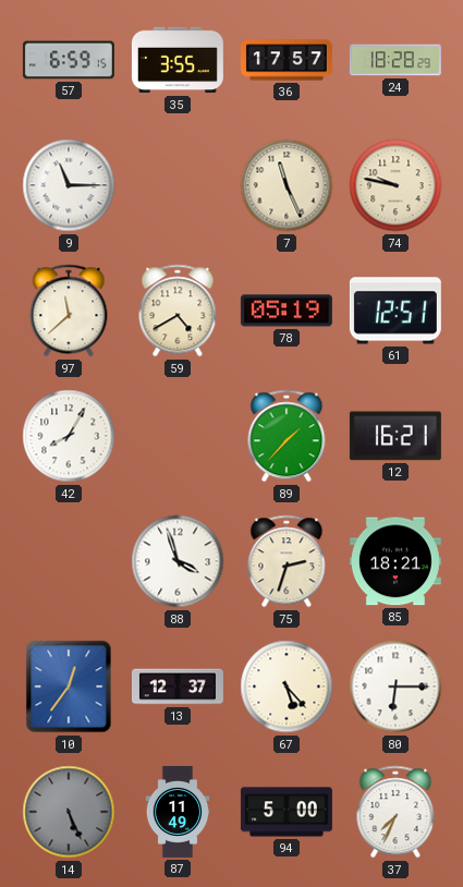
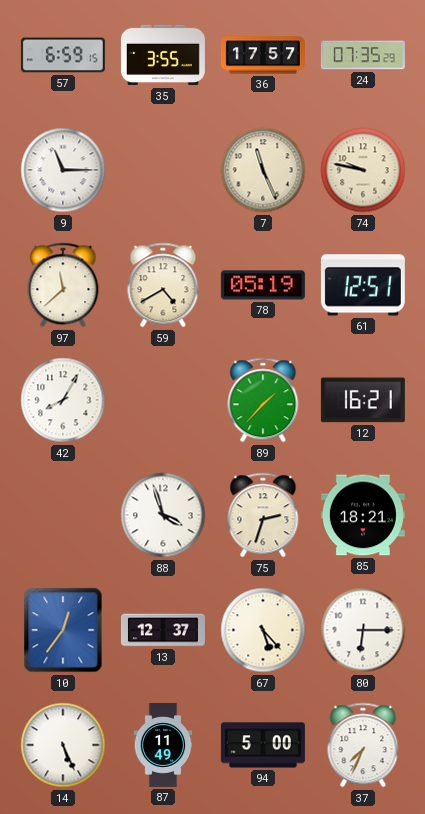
24: 18:28 -> 07:35 (363, 55)
14 dial: grey -> white (63, 745)
